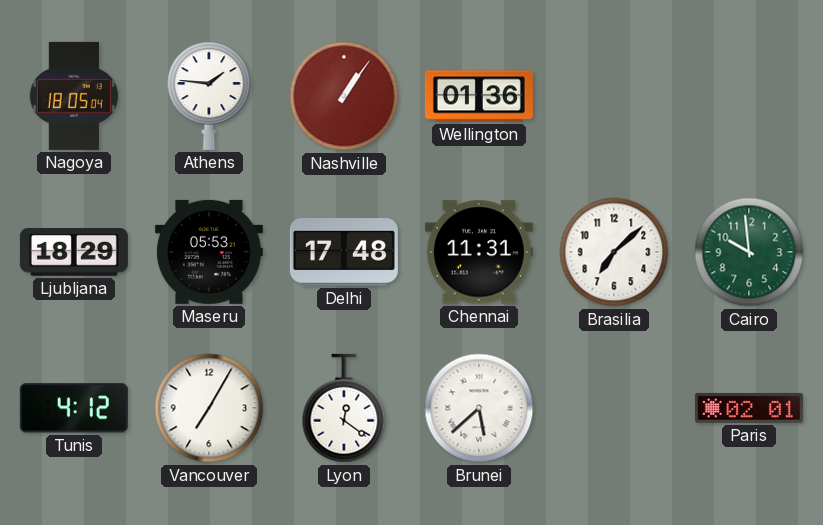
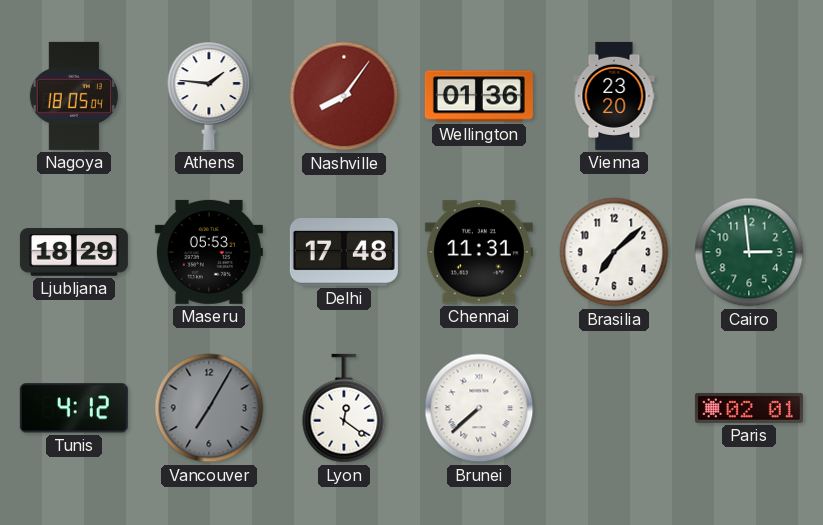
Nashville: 1:06 -> 8:06 (344, 96)
Vienna: none -> 23:20 (614, 96)
Cairo: 9:59 -> 2:59 (749, 252)
Vancouver dial: white -> grey (209, 408)
Brunei: 5:38 -> 7:38 (479, 408)
